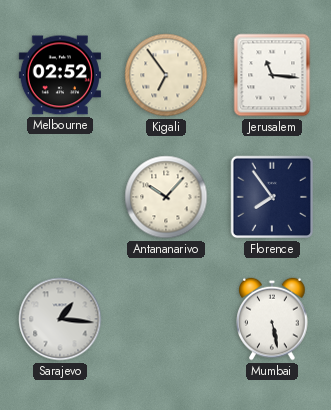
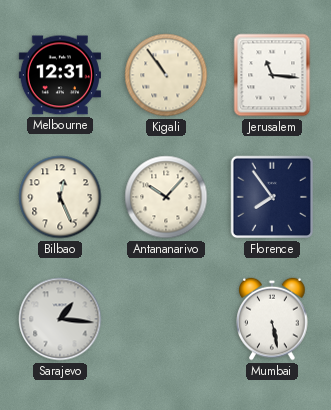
Melbourne: 02:52 -> 12:31 (60, 75)
Kigali: 6:54 -> 10:54 (166, 75)
Bilbao: none -> 12:26 (60, 197)
